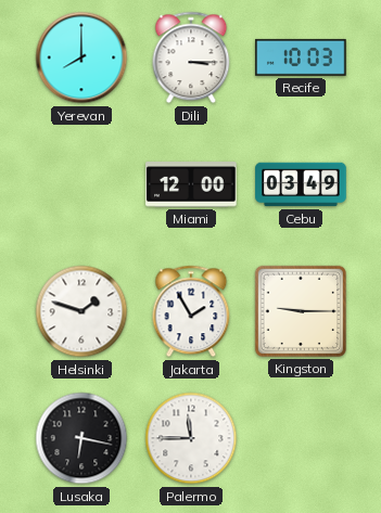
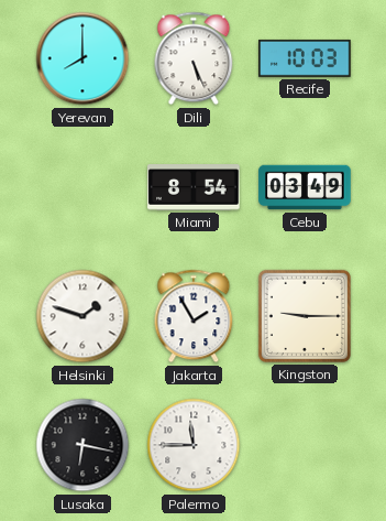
Dili: 3:15 -> 5:26 (194, 58)
Miami: 12:00 -> 8:54 (194, 188)
